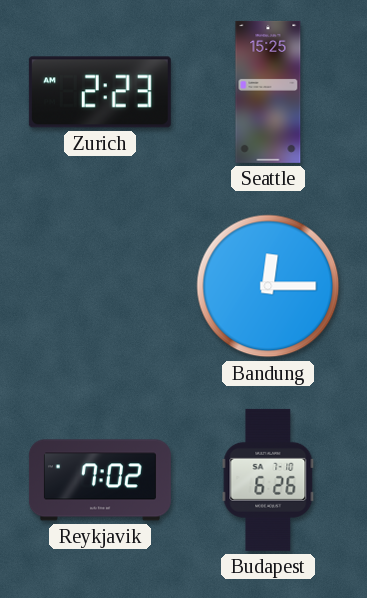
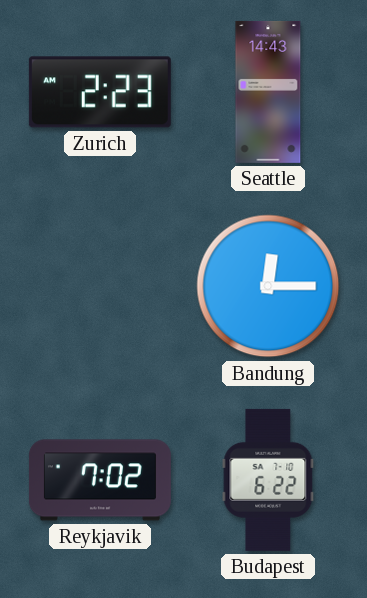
Seattle: 15:25 -> 14:43 (268, 92)
Budapest: 6:26 -> 6:22 (268, 480)
